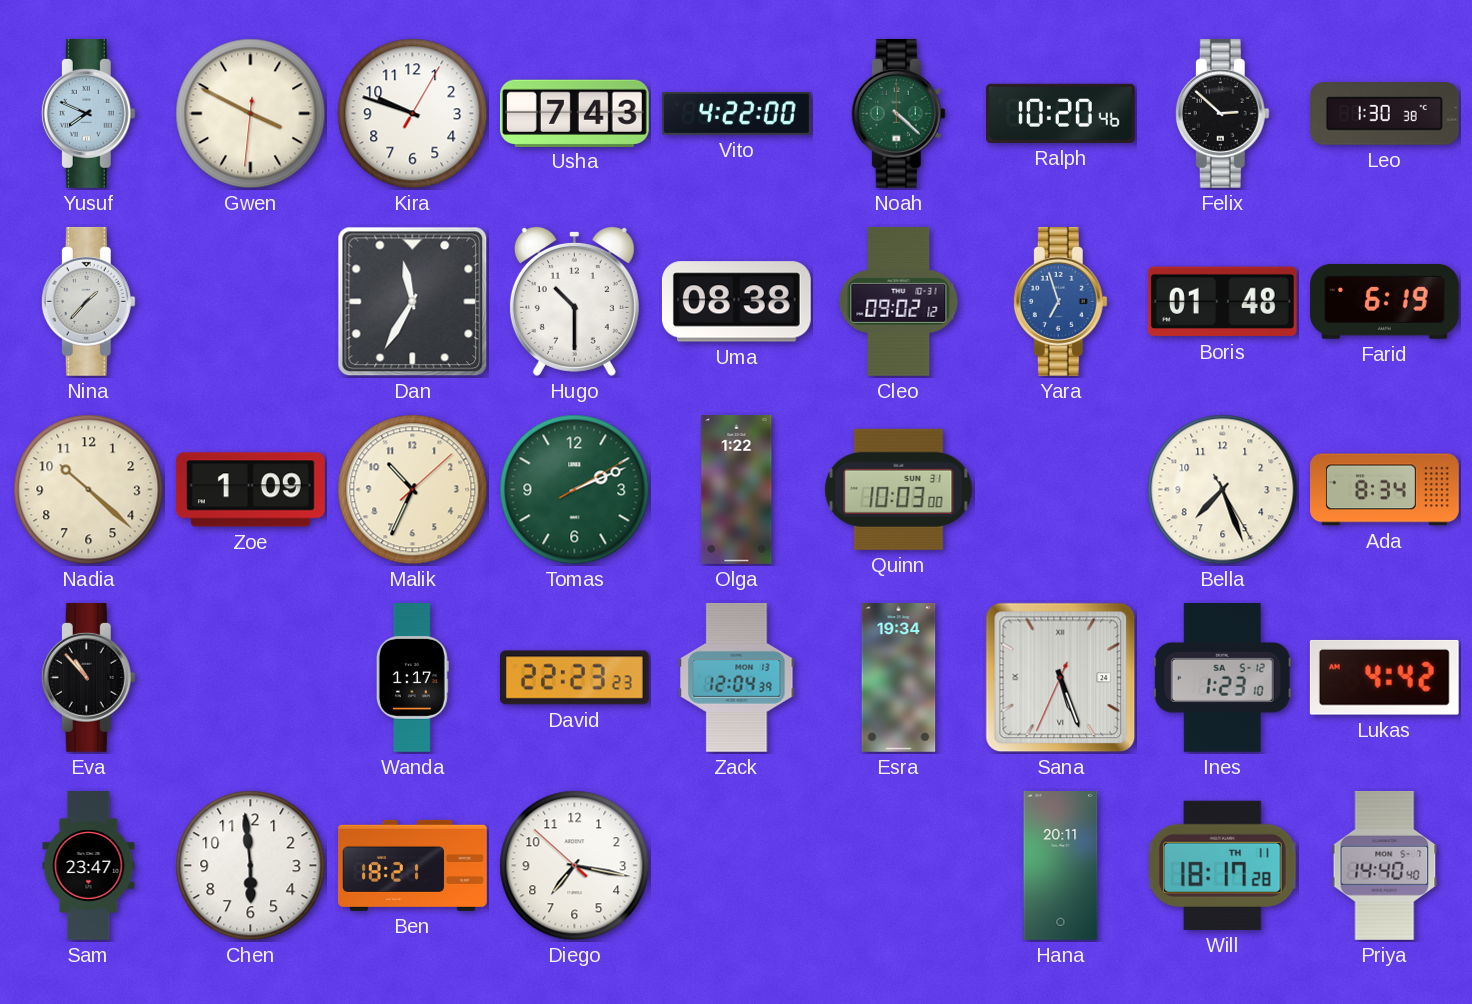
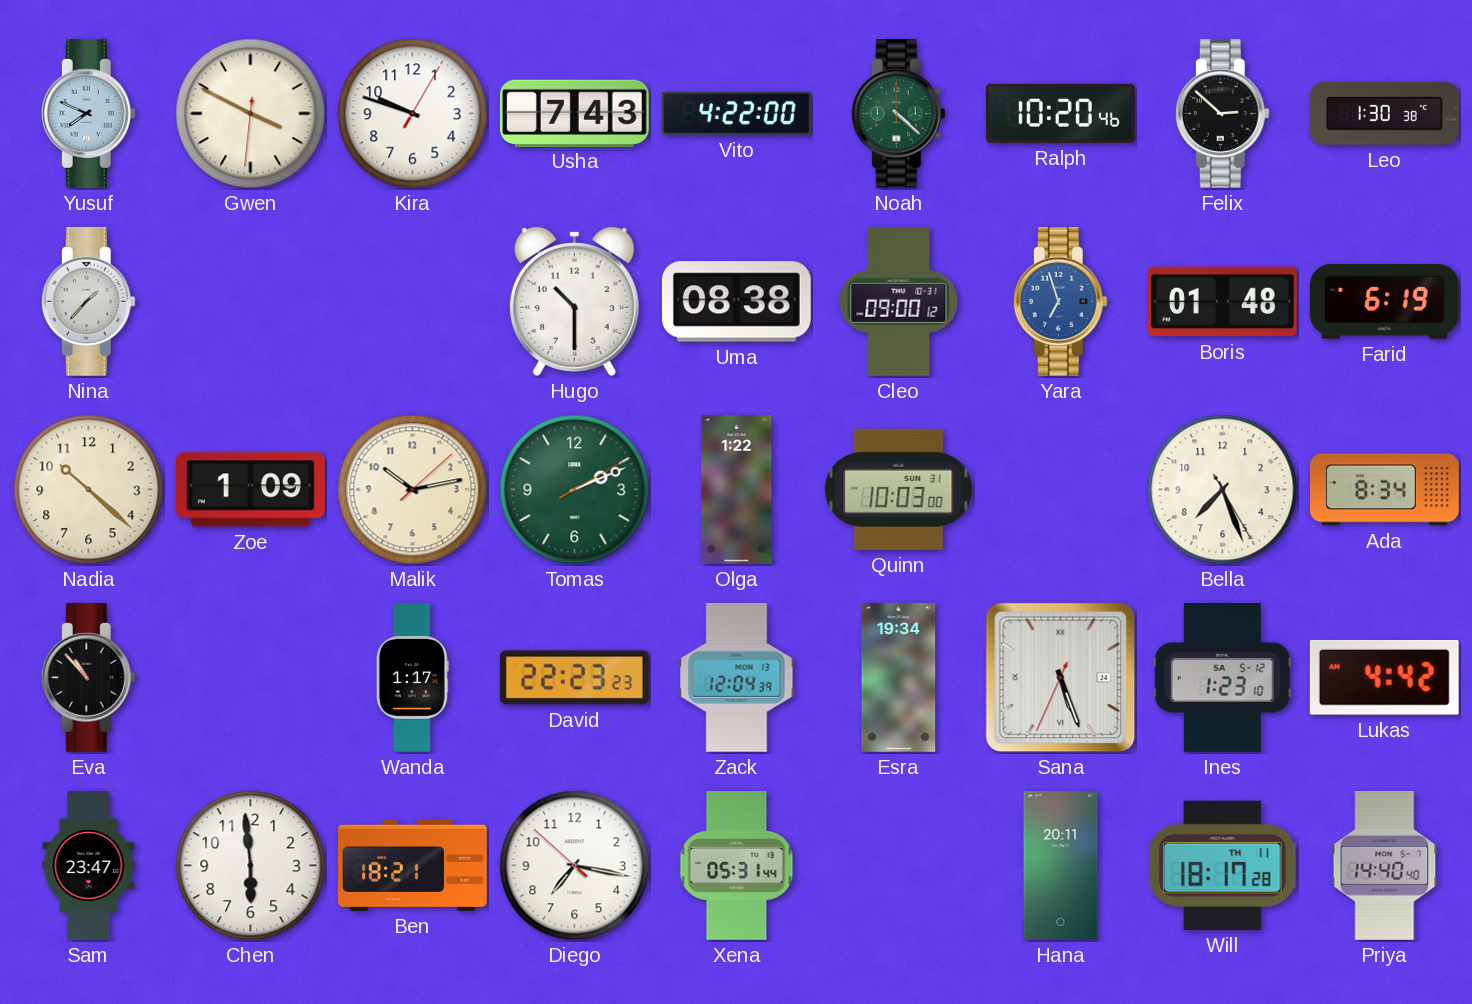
Dan: 11:35 -> none (413, 302)
Cleo: 09:02 -> 09:00 (899, 301)
Malik: 10:34 -> 10:13 (413, 490)
Xena: none -> 05:31 (737, 866)
